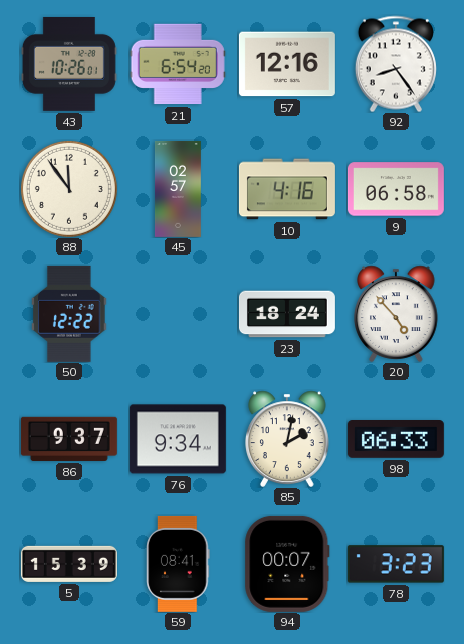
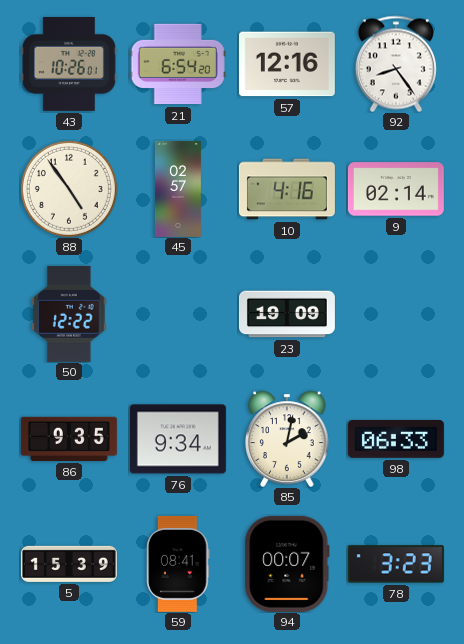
88: 11:54 -> 4:54 (69, 189)
9: 06:58 -> 02:14 (396, 189)
23: 18:24 -> 19:09 (287, 314)
20: 4:53 -> none (397, 314)
86: 9:37 -> 9:35 (69, 439)
